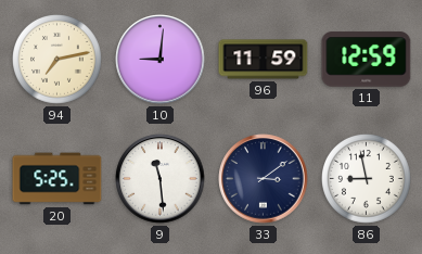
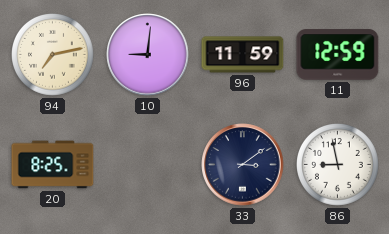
20: 5:25 -> 8:25 (53, 165)
9: 11:29 -> none (161, 179)
